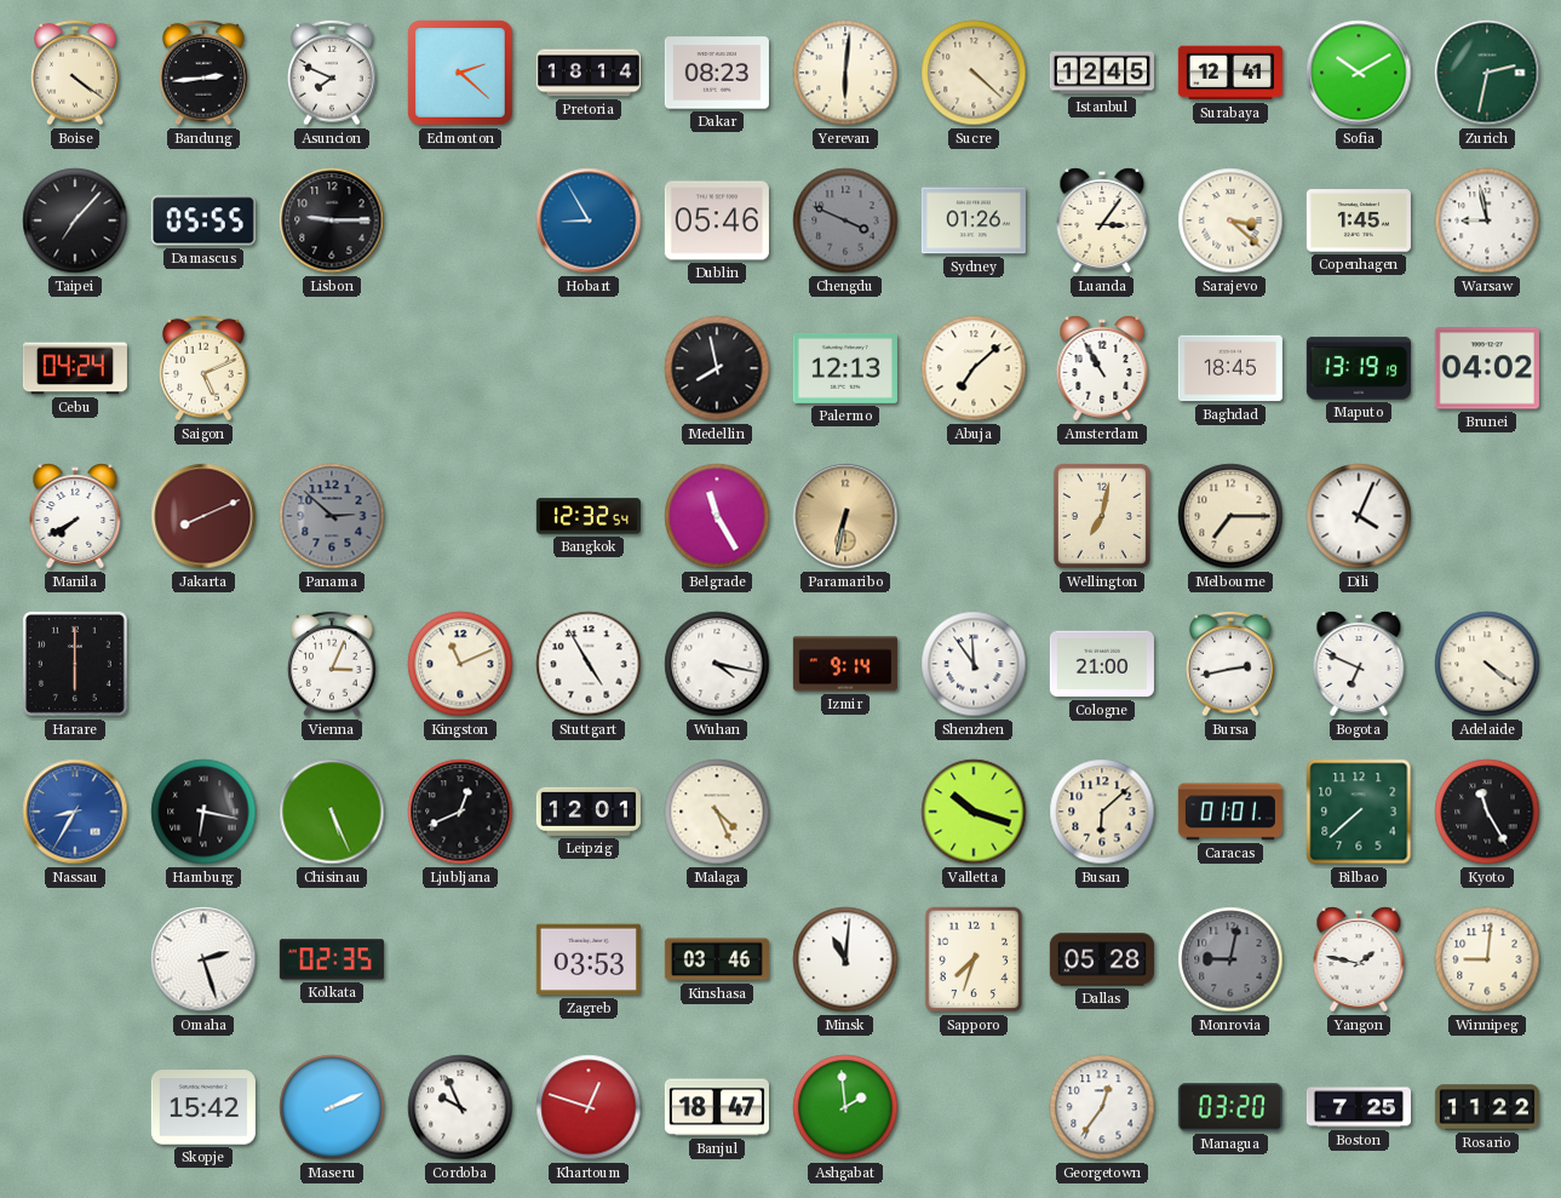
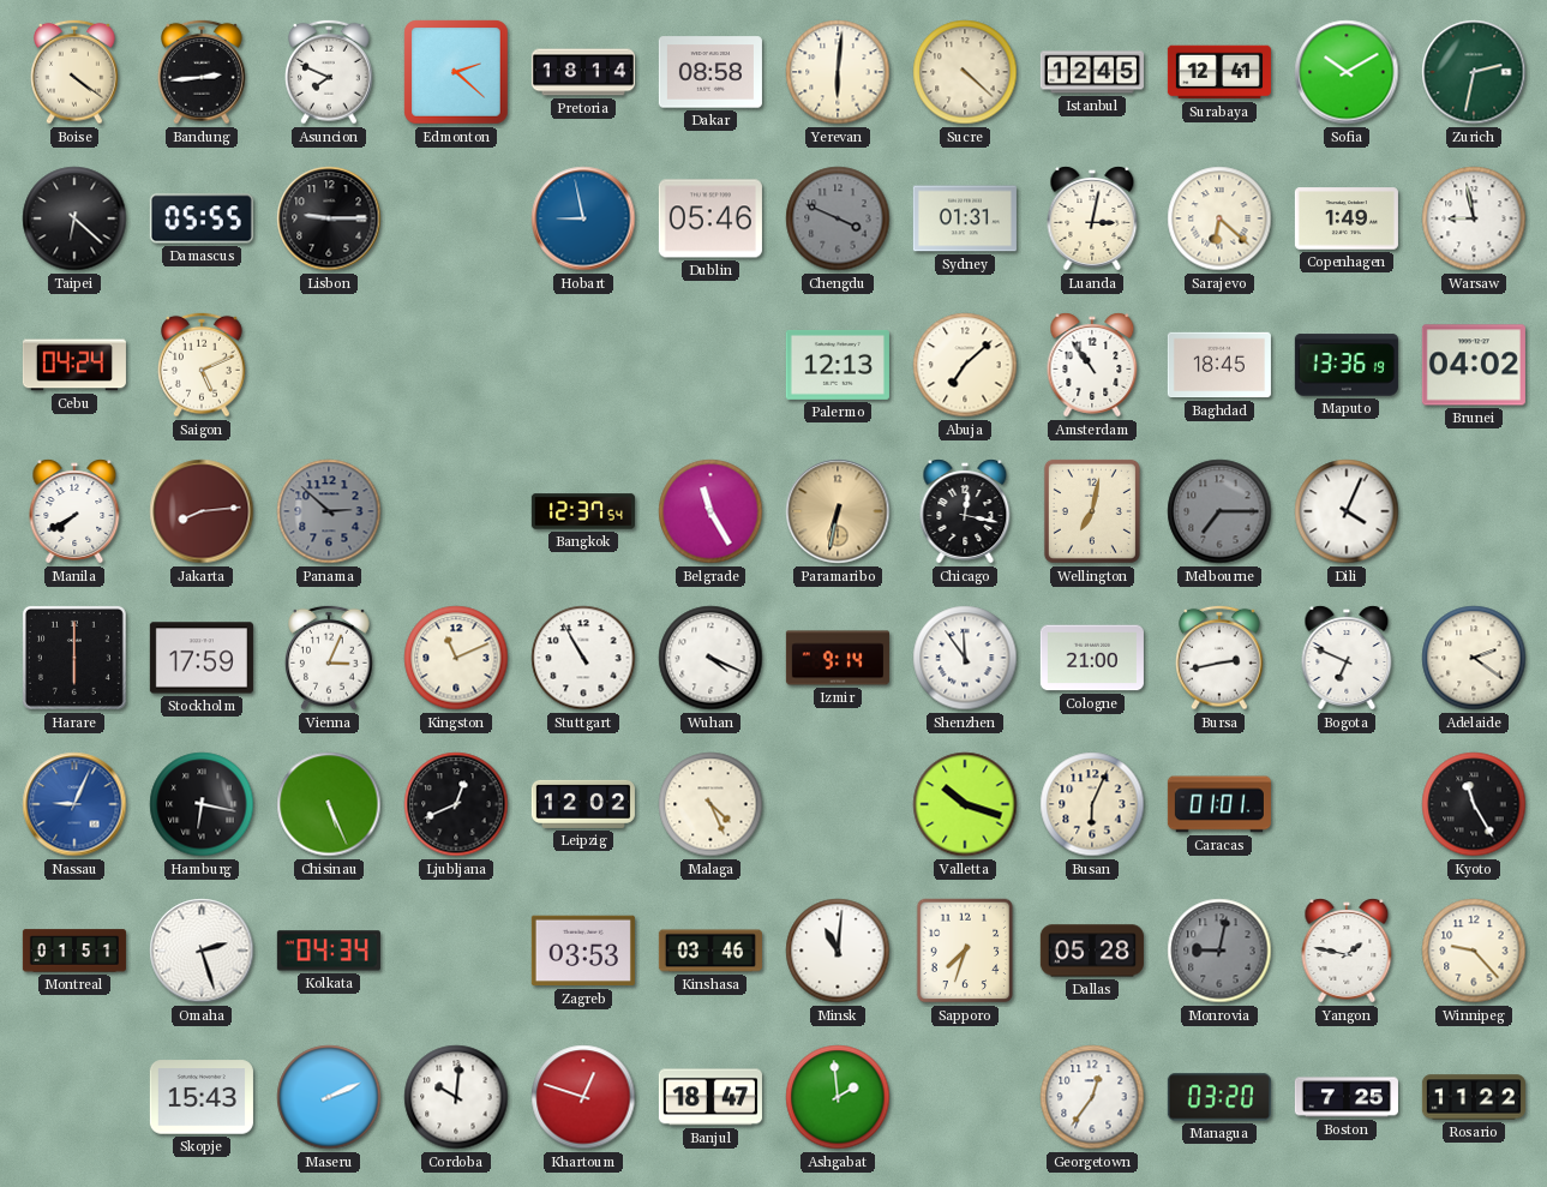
Dakar: 08:23 -> 08:58 (710, 72)
Taipei: 7:07 -> 6:22 (74, 218)
Hobart: 8:55 -> 8:58 (583, 218)
Sydney: 01:26 -> 01:31 (965, 218)
Luanda: 3:06 -> 3:02 (1092, 218)
Sarajevo: 3:22 -> 6:22 (1219, 218)
Copenhagen: 1:45 -> 1:49 (1347, 218)
Medellin: 7:58 -> none (717, 368)
Amsterdam: 10:55 -> 10:54 (1092, 365)
Maputo: 13:19 -> 13:36 (1347, 365)
Jakarta: 8:11 -> 8:14 (202, 511)
Bangkok: 12:32 -> 12:37 (583, 511)
Chicago: none -> 12:17 (965, 511)
Melbourne dial: cream -> grey (1219, 511)
Stockholm: none -> 17:59 (202, 658)
Stuttgart: 4:55 -> 10:55 (583, 658)
Wuhan: 4:17 -> 4:19 (710, 658)
Adelaide: 4:21 -> 2:21 (1474, 658)
Nassau: 8:35 -> 9:04 (74, 804)
Leipzig: 12:01 -> 12:02 (583, 804)
Busan: 6:08 -> 6:04 (1092, 804)
Bilbao: 7:38 -> none (1359, 812)
Montreal: none -> 01:51 (74, 951)
Kolkata: 02:35 -> 04:34 (329, 951)
Winnipeg: 9:01 -> 9:23 (1474, 951)
Skopje: 15:42 -> 15:43 (202, 1097)
Cordoba: 9:56 -> 10:01 (456, 1097)
